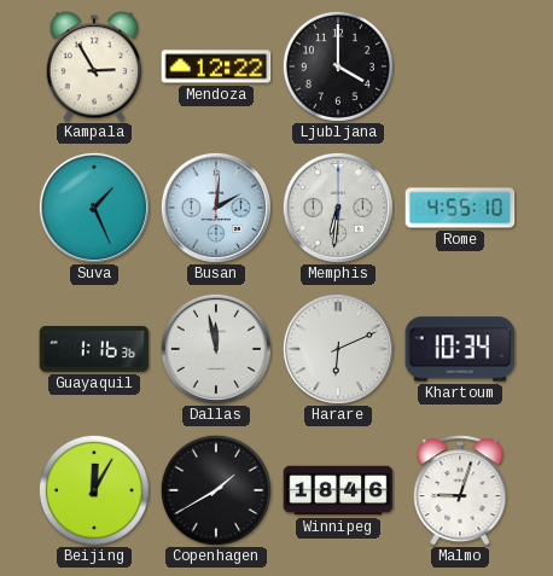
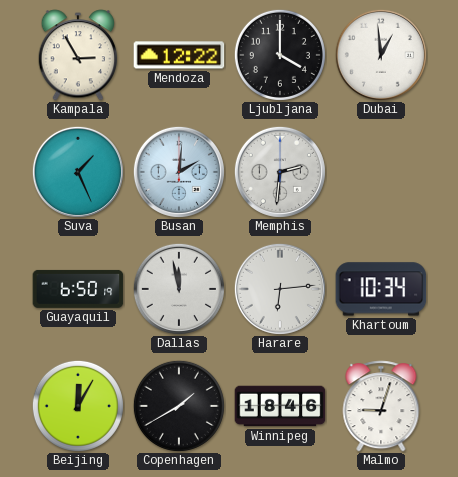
Dubai: none -> 12:59 (381, 55)
Memphis: 6:31 -> 2:31 (280, 172)
Rome: 4:55 -> none (460, 208)
Guayaquil: 1:16 -> 6:50 (78, 289)
Harare: 6:11 -> 6:14 (280, 289)
